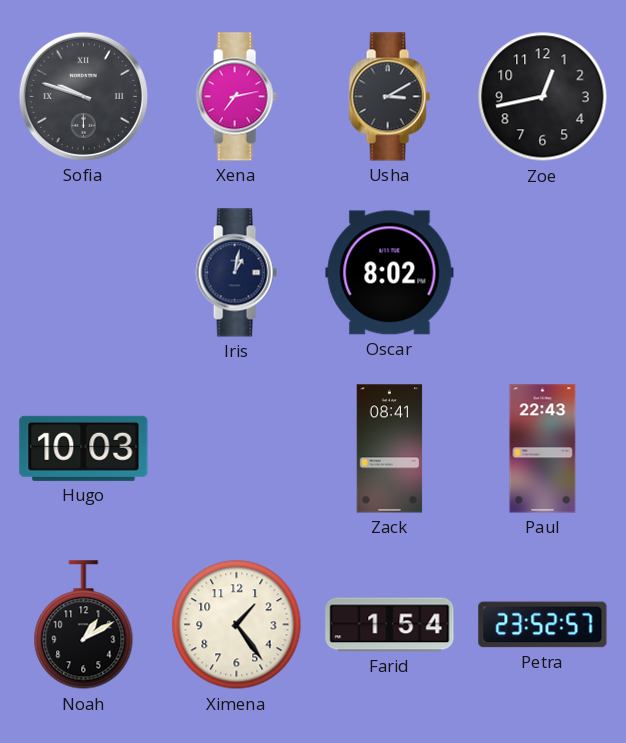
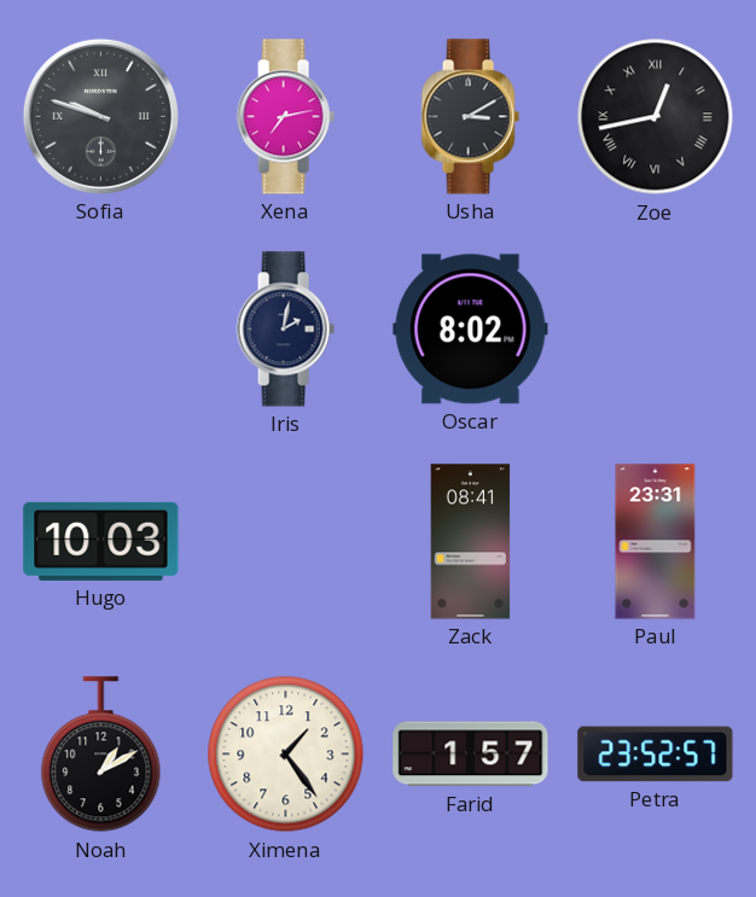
Zoe numerals: Arabic -> Roman (656, 117)
Iris: 1:02 -> 2:02 (285, 330)
Paul: 22:43 -> 23:31 (656, 542)
Farid: 1:54 -> 1:57 (471, 755)
